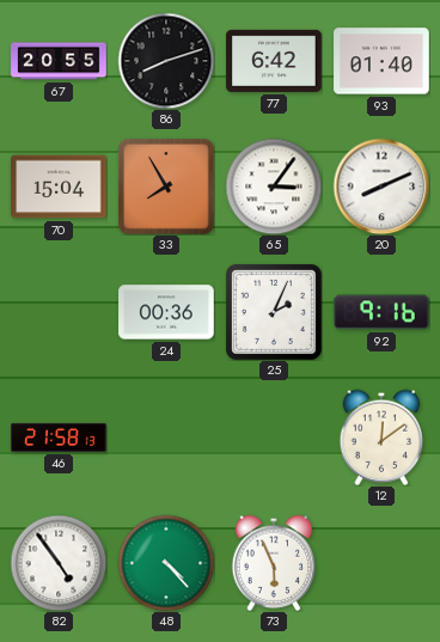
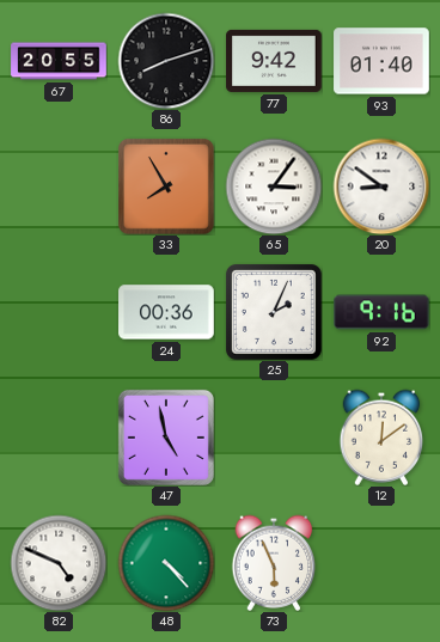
77: 6:42 -> 9:42 (274, 61)
70: 15:04 -> none (59, 187)
20: 8:11 -> 8:51 (381, 187)
46: 21:58 -> none (59, 438)
47: none -> 4:58 (166, 438)
82: 4:54 -> 4:49 (59, 563)
